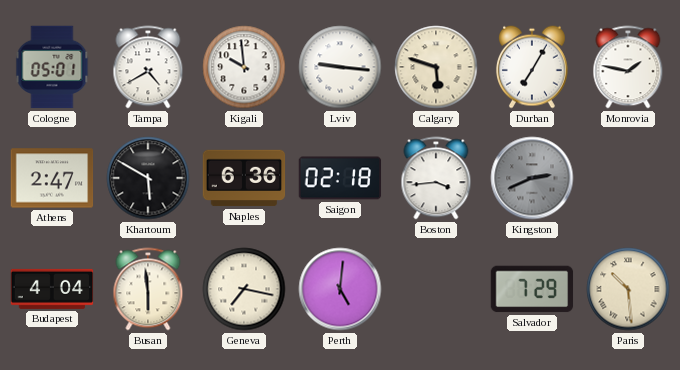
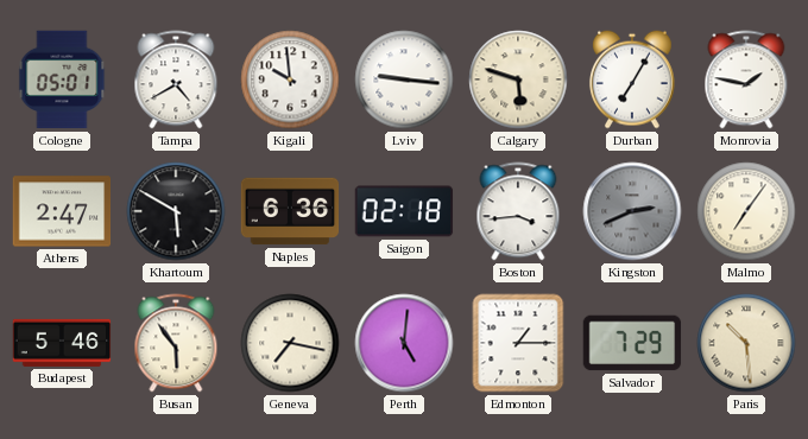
Malmo: none -> 7:06 (746, 211)
Budapest: 4:04 -> 5:46 (62, 343)
Busan: 5:59 -> 5:54 (176, 343)
Edmonton: none -> 1:15 (518, 343)
